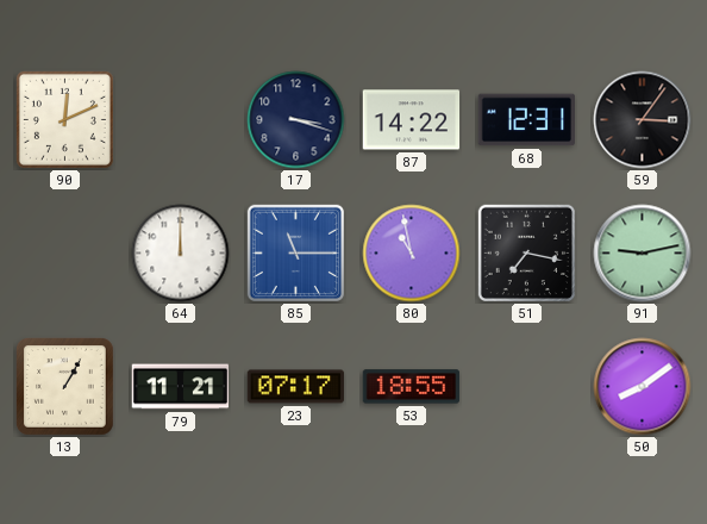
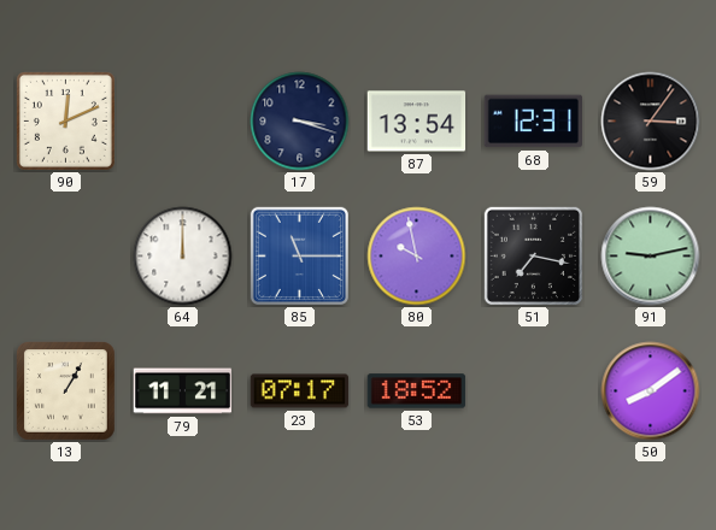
87: 14:22 -> 13:54 (417, 122)
80: 10:58 -> 9:58 (417, 257)
53: 18:55 -> 18:52 (417, 391)
